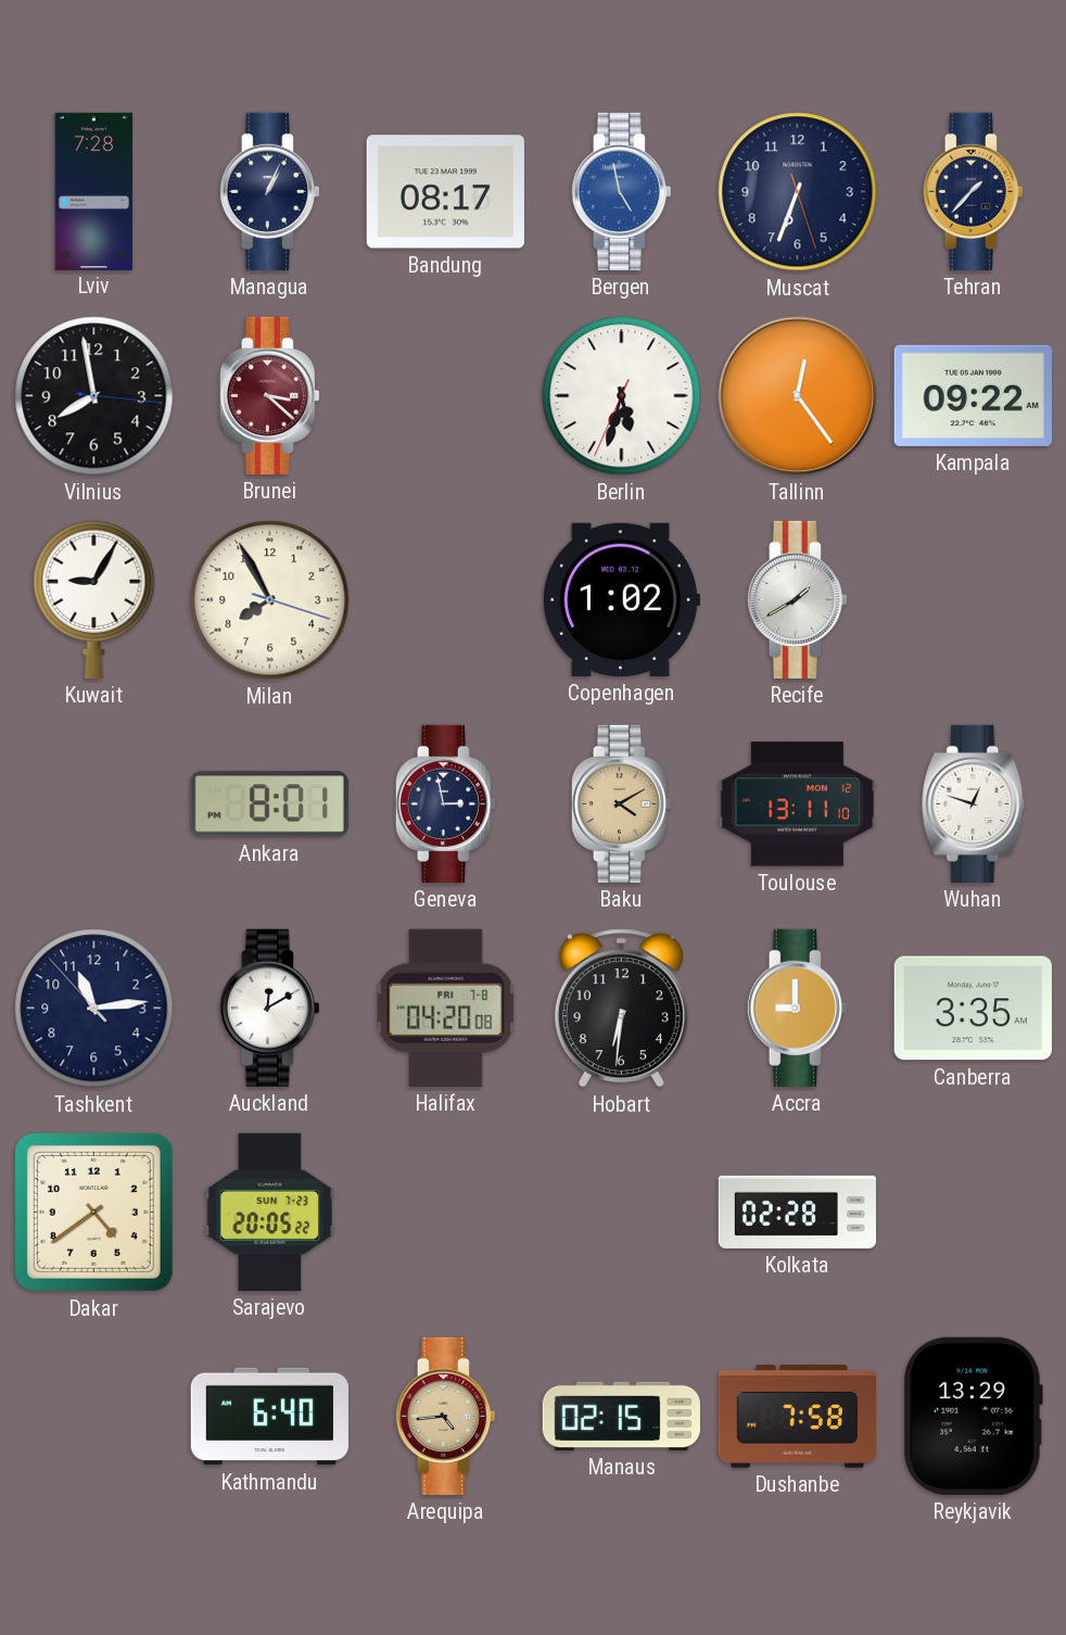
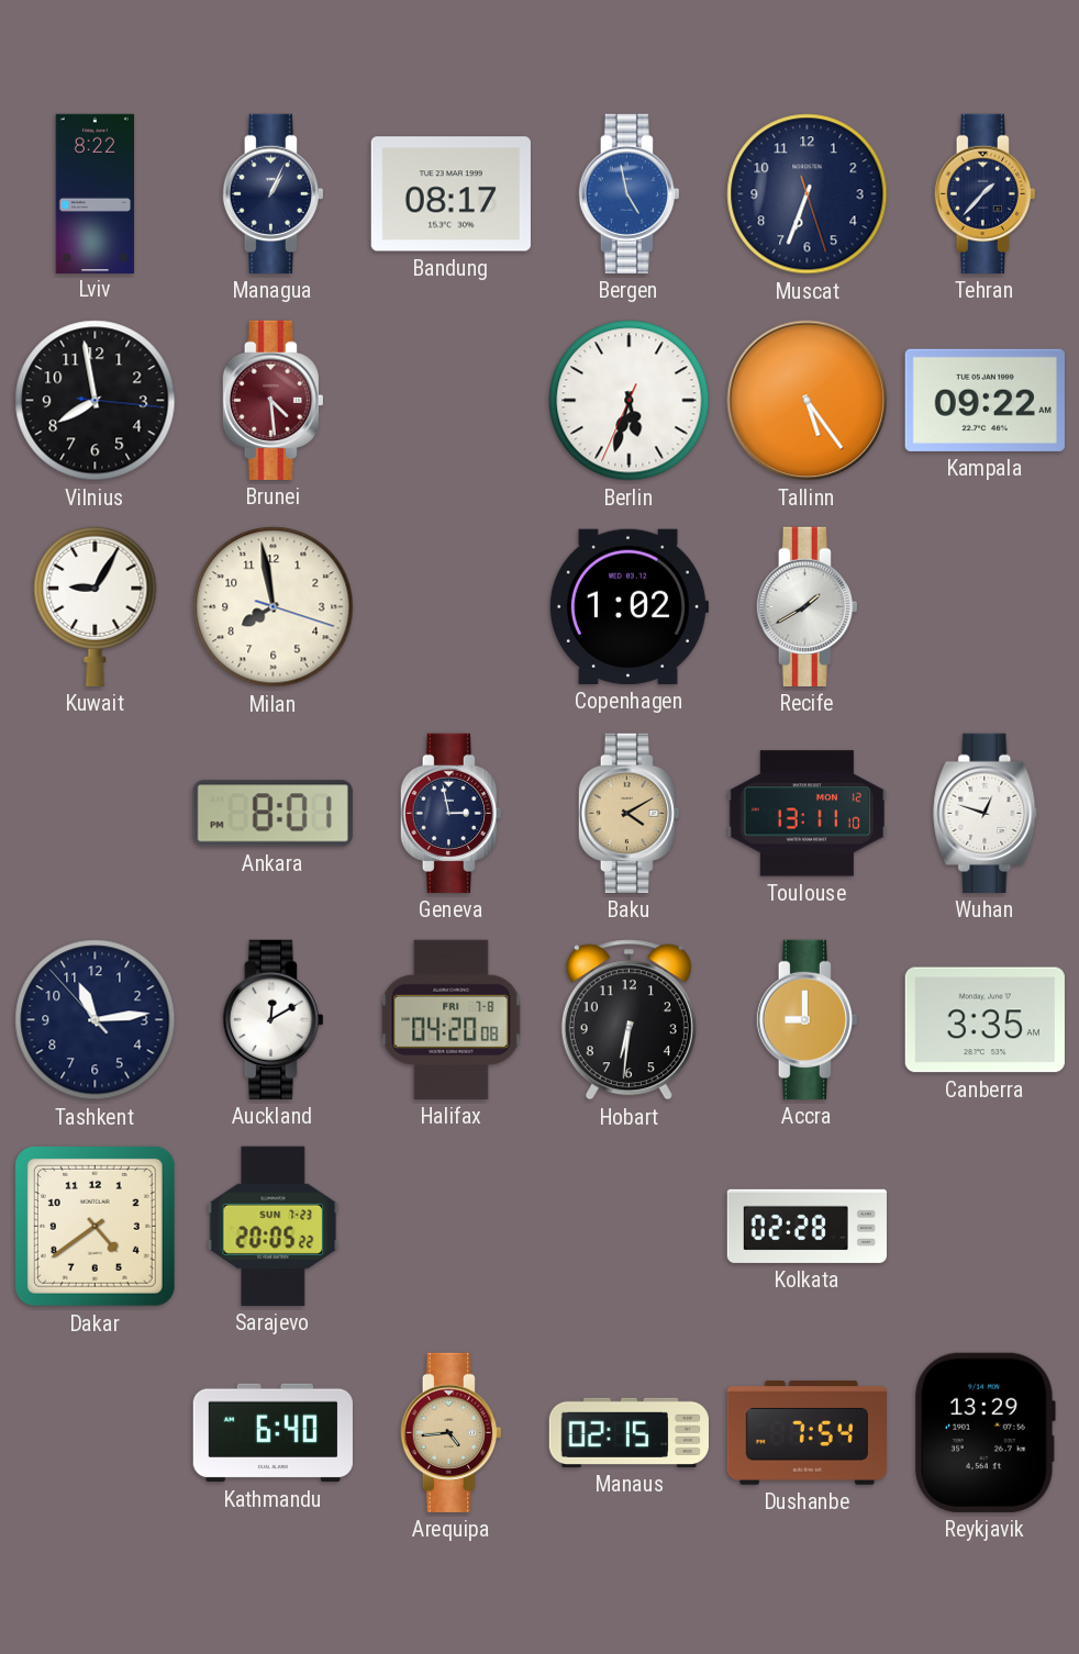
Lviv: 7:28 -> 8:22 (96, 193)
Brunei: 3:22 -> 4:29 (272, 400)
Tallinn: 12:24 -> 5:24 (808, 401)
Milan: 7:55 -> 7:58 (274, 607)
Dushanbe: 7:58 -> 7:54 (807, 1433)
